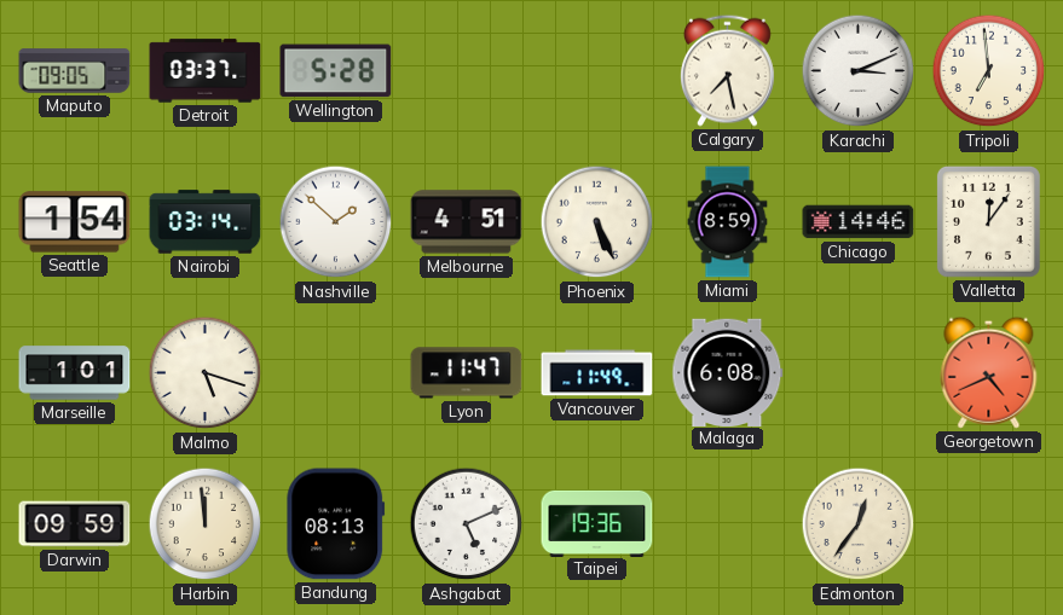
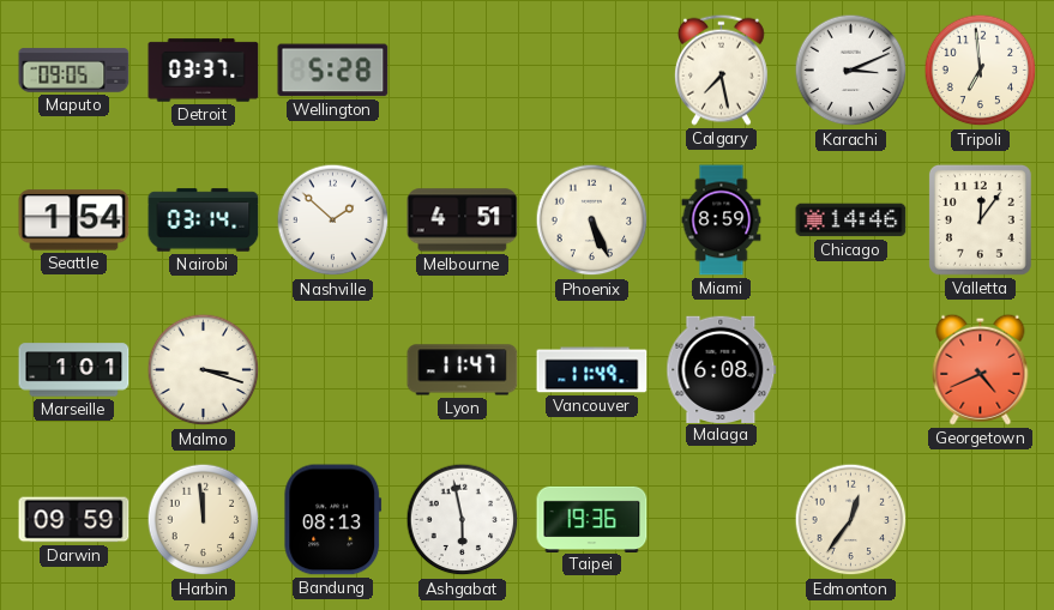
Malmo: 5:18 -> 3:18 (204, 370)
Ashgabat: 5:11 -> 5:58 (463, 520)
